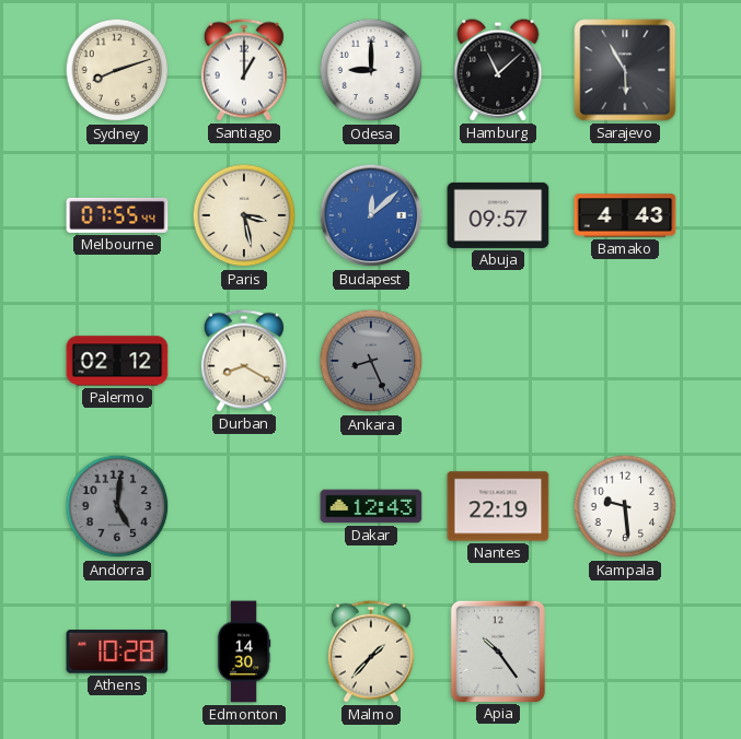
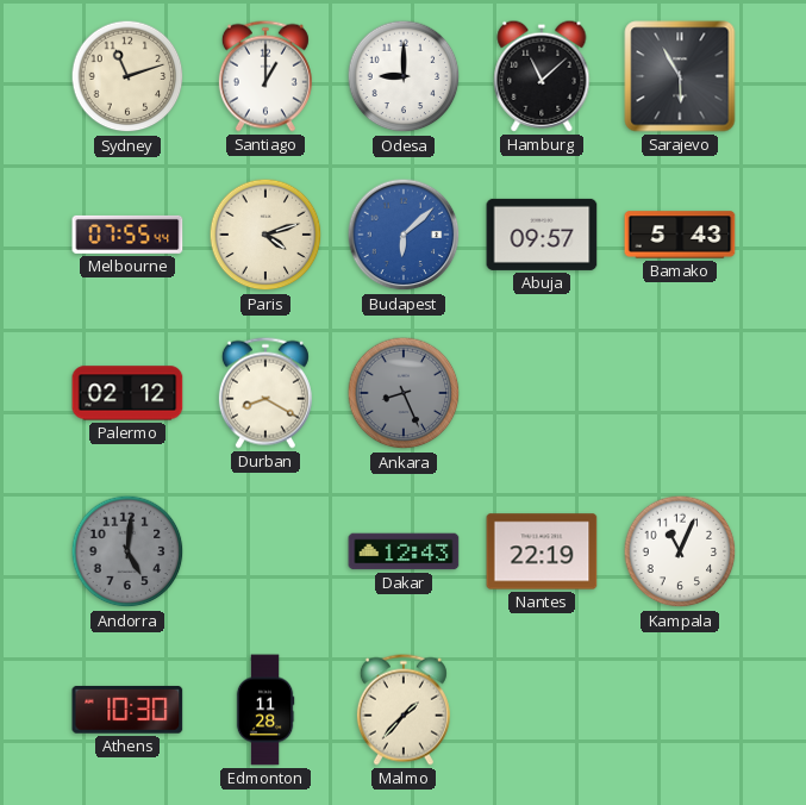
Sydney: 8:12 -> 11:12 (127, 76)
Paris: 3:28 -> 4:12 (265, 235)
Budapest: 12:08 -> 6:08 (404, 235)
Bamako: 4:43 -> 5:43 (680, 235)
Kampala: 9:29 -> 11:04 (680, 551)
Athens: 10:28 -> 10:30 (127, 710)
Edmonton: 14:30 -> 11:28 (265, 710)
Apia: 10:24 -> none (498, 650)
